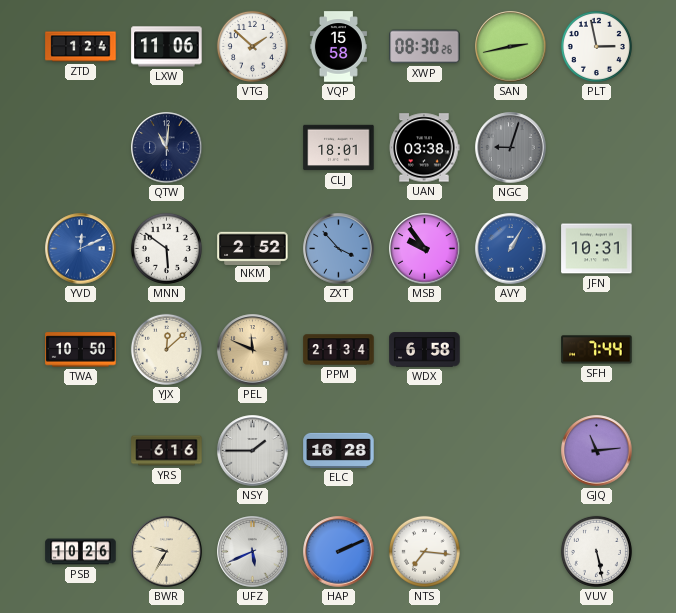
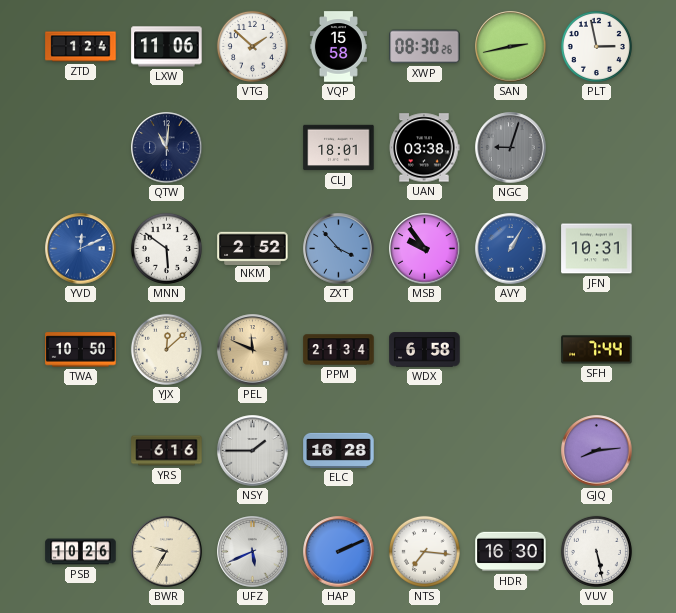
GJQ: 11:14 -> 8:14 (597, 451)
HDR: none -> 16:30 (511, 552)
